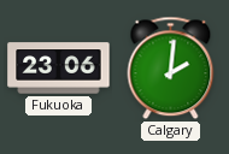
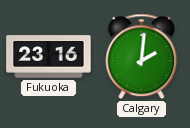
Fukuoka: 23:06 -> 23:16 (49, 57)
